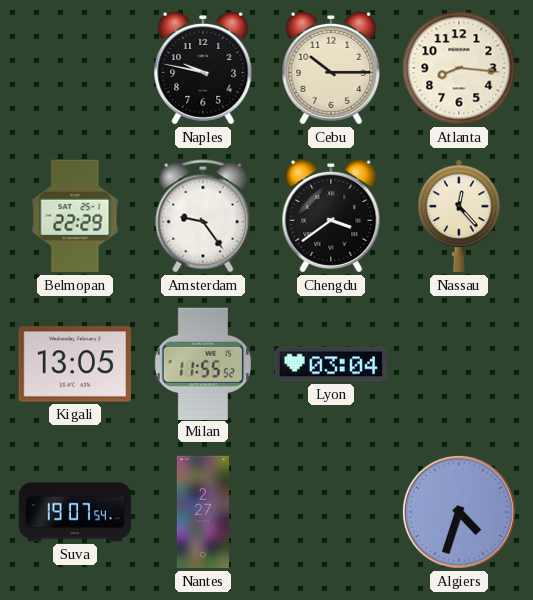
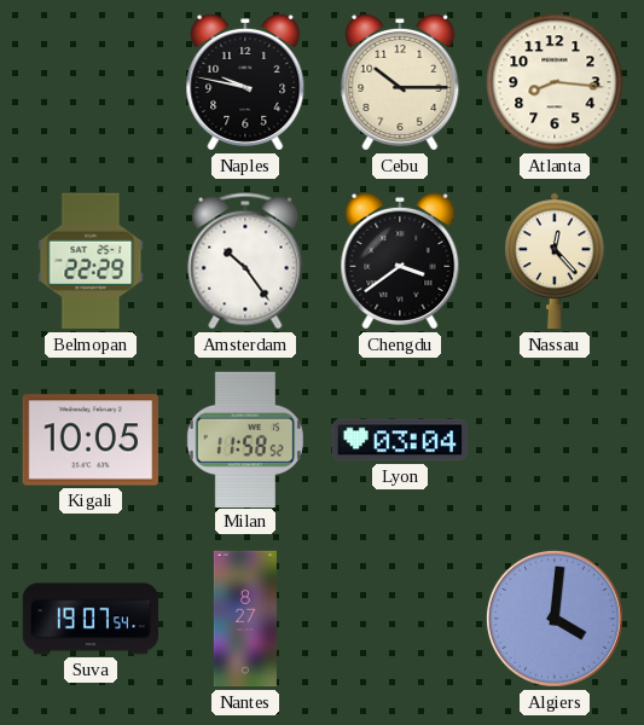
Amsterdam: 9:24 -> 10:24 (245, 261)
Kigali: 13:05 -> 10:05 (89, 440)
Milan: 11:55 -> 11:58 (245, 439)
Nantes: 2:27 -> 8:27 (245, 619)
Algiers: 4:33 -> 4:01 (555, 619)
